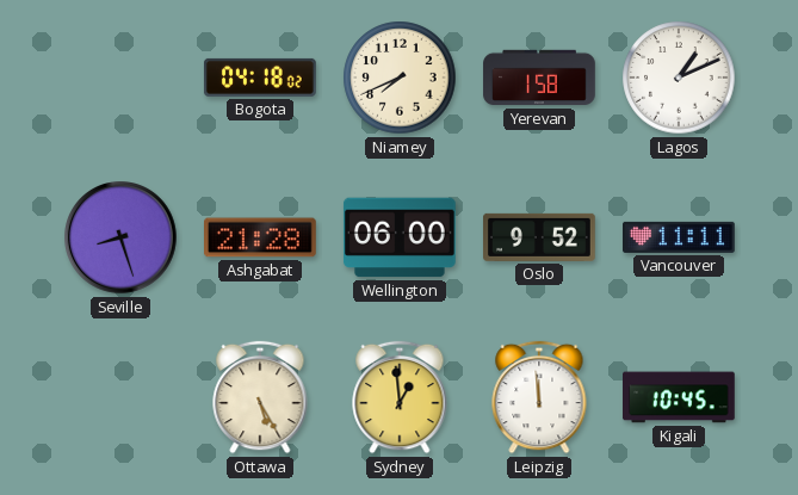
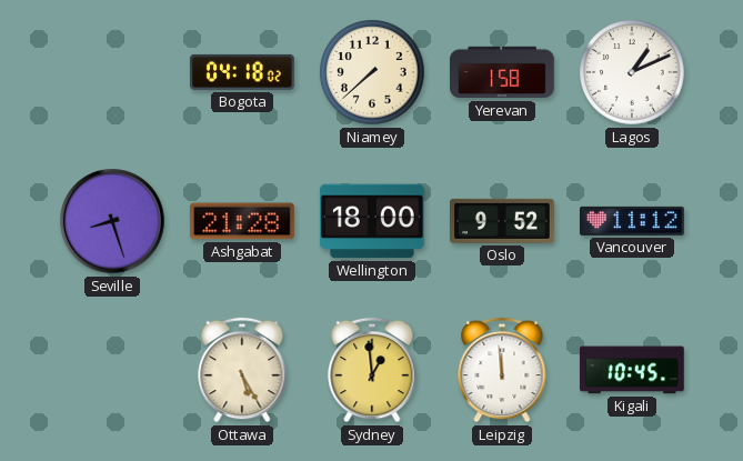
Niamey: 7:41 -> 7:38 (372, 72)
Wellington: 06:00 -> 18:00 (372, 221)
Vancouver: 11:11 -> 11:12 (633, 221)
